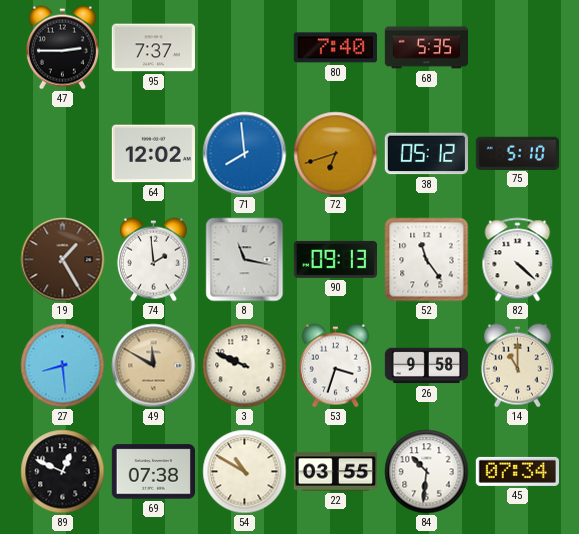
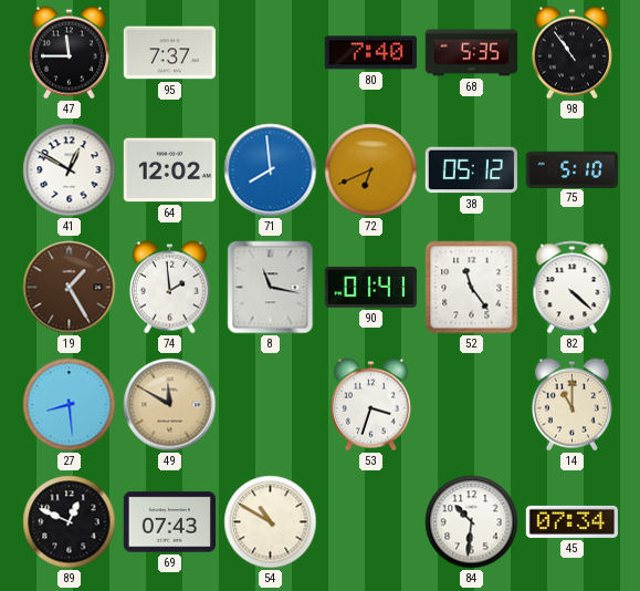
47: 2:45 -> 11:45 (69, 53)
98: none -> 10:54 (571, 53)
41: none -> 12:50 (70, 170)
72: 6:42 -> 6:41 (371, 170)
90: 09:13 -> 01:41 (370, 287)
3: 9:49 -> none (245, 366)
26: 9:58 -> none (426, 366)
69: 07:38 -> 07:43 (169, 522)
22: 03:55 -> none (335, 472)
